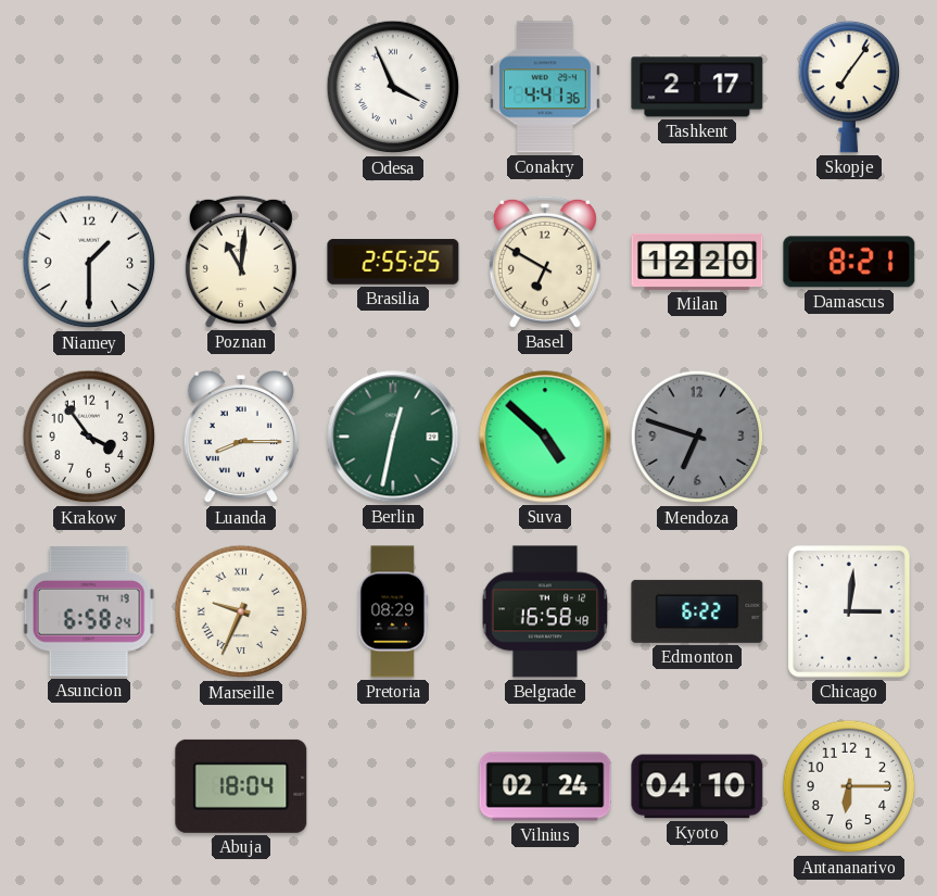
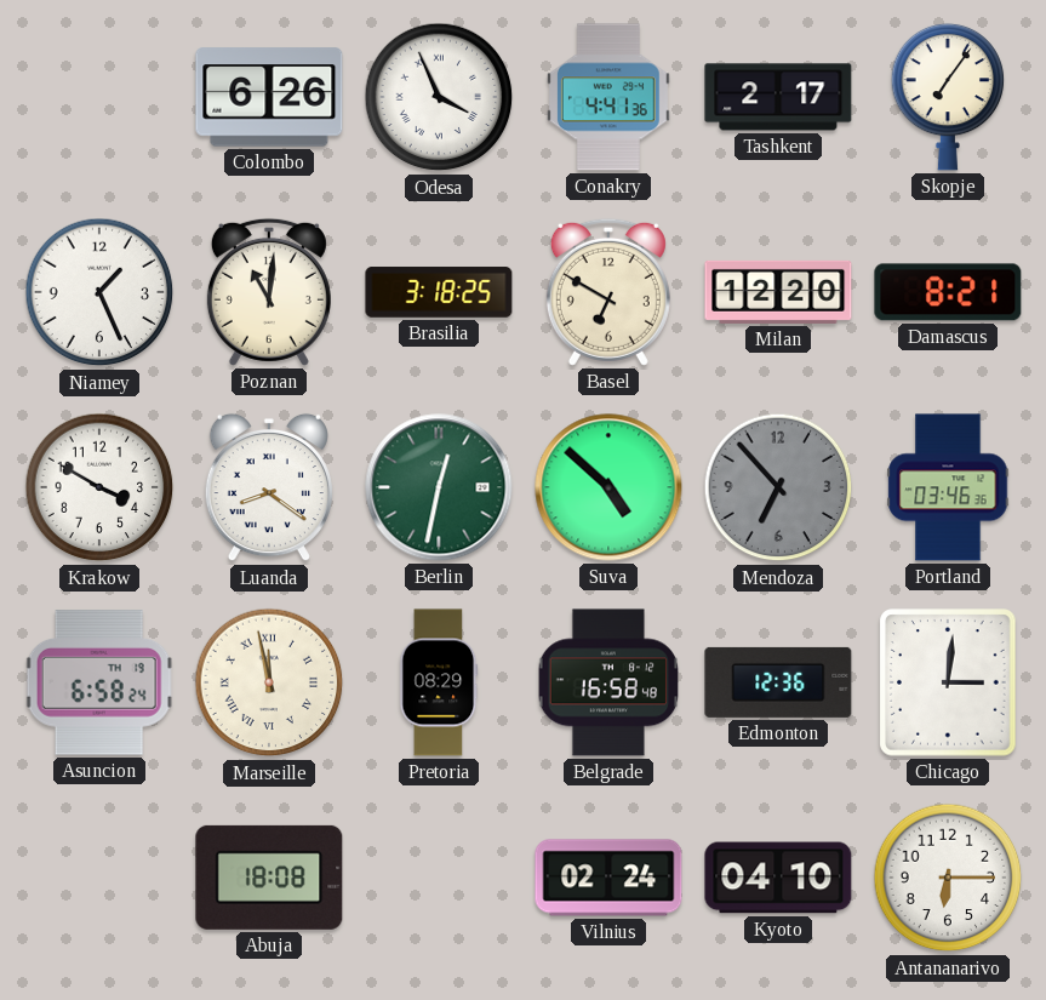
Colombo: none -> 6:26 (269, 97)
Niamey: 1:30 -> 1:26 (99, 292)
Brasilia: 2:55 -> 3:18 (439, 292)
Krakow: 3:54 -> 3:50 (99, 487)
Luanda: 8:15 -> 8:21 (269, 487)
Mendoza: 6:48 -> 6:53 (778, 487)
Portland: none -> 03:46 (948, 487)
Marseille: 9:34 -> 11:58 (269, 682)
Edmonton: 6:22 -> 12:36 (778, 682)
Abuja: 18:04 -> 18:08 (269, 878)
